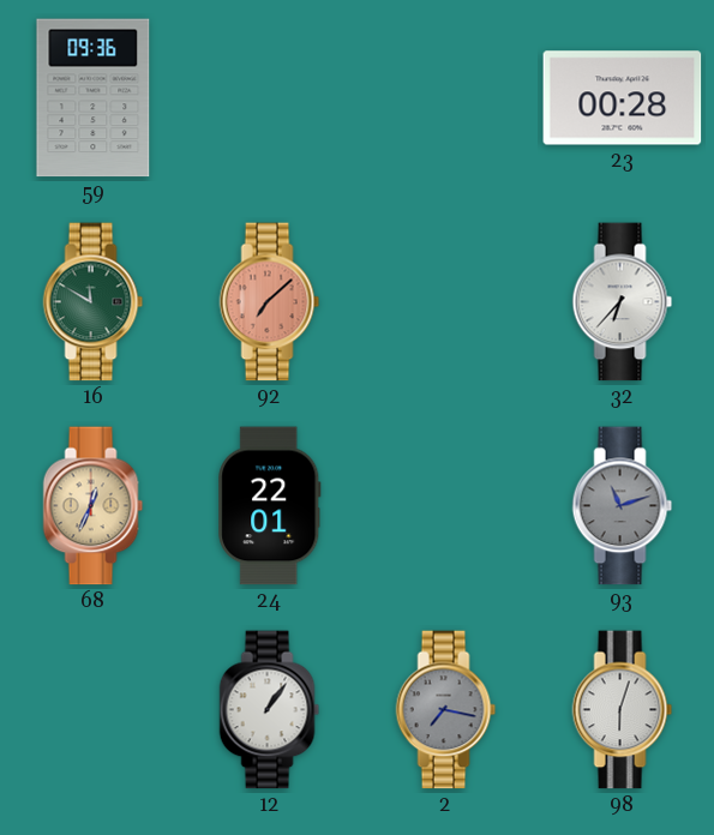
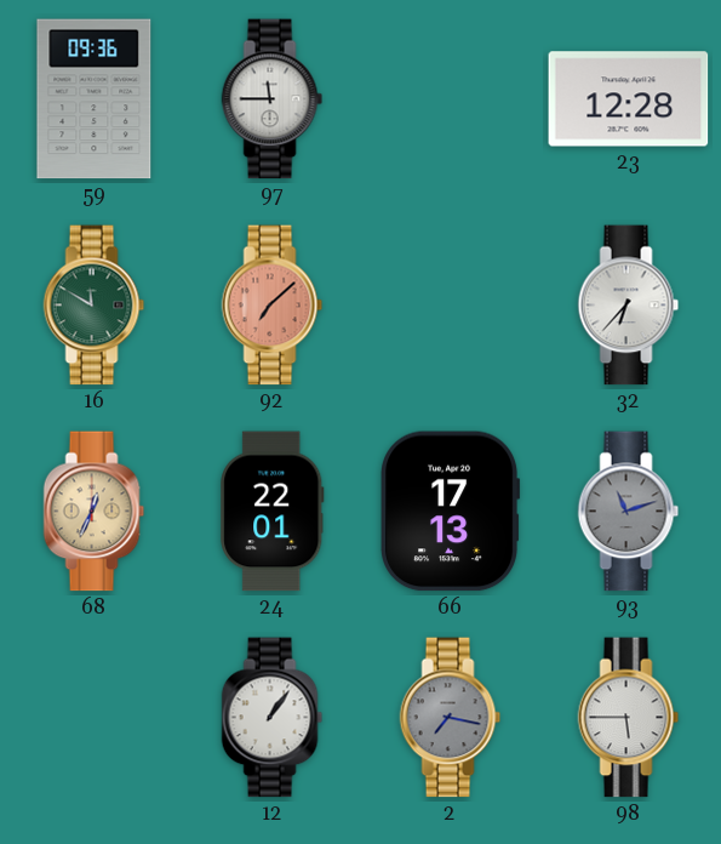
97: none -> 11:45 (273, 99)
23: 00:28 -> 12:28 (629, 99)
66: none -> 17:13 (451, 512)
98: 6:03 -> 5:45 (629, 718)
